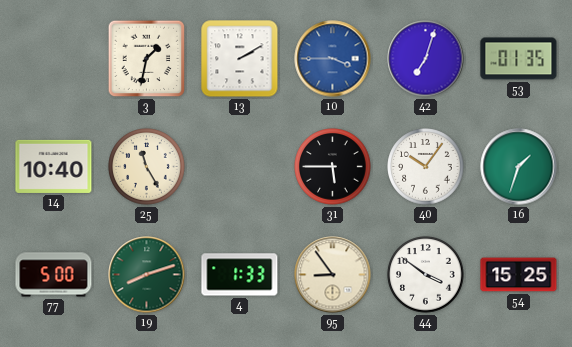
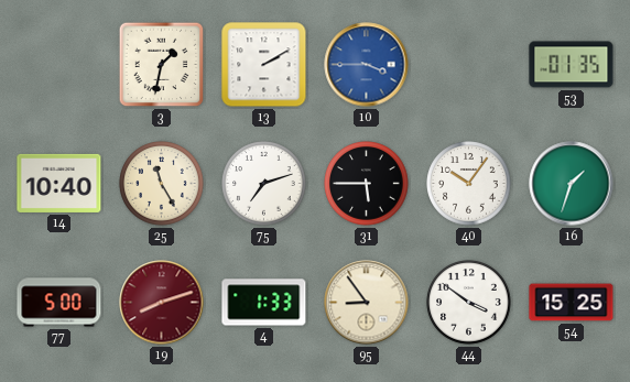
42: 7:03 -> none (426, 59)
75: none -> 7:12 (264, 184)
19 dial: green -> burgundy (162, 303)
